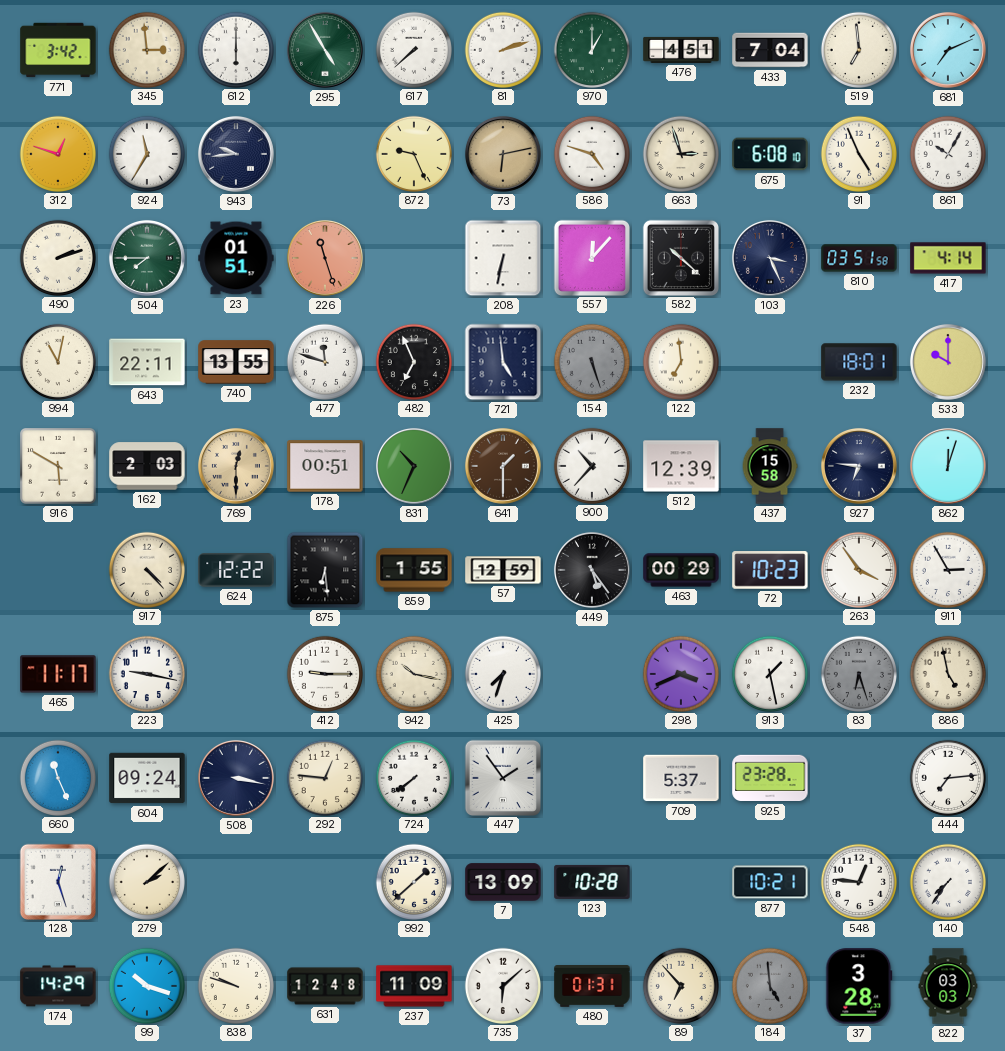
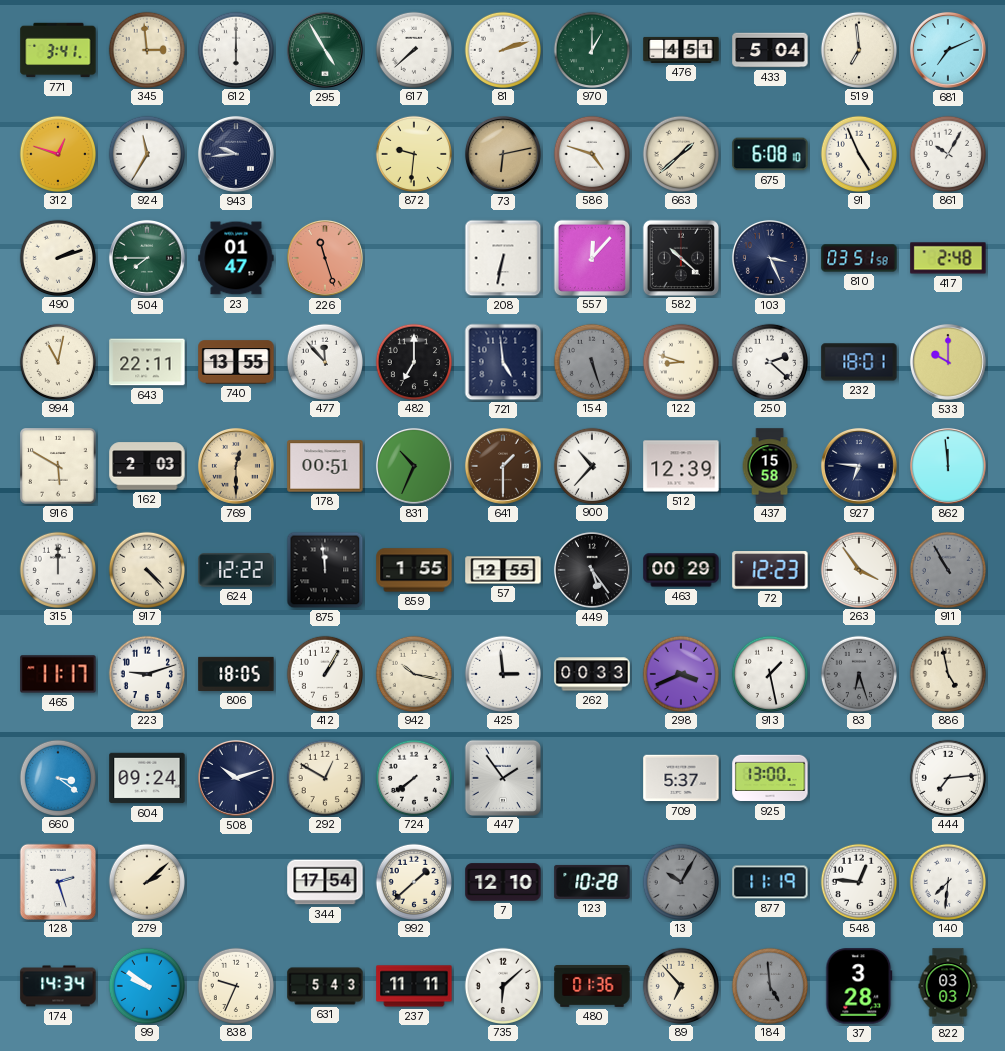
771: 3:42 -> 3:41 (58, 50)
433: 7:04 -> 5:04 (770, 50)
872: 9:26 -> 9:31 (413, 153)
663: 2:57 -> 1:38 (680, 153)
23: 01:51 -> 01:47 (236, 258)
417: 4:14 -> 2:48 (948, 258)
477: 11:48 -> 11:53 (324, 361)
482: 6:56 -> 7:00 (413, 361)
122: 6:59 -> 8:48 (680, 361)
250: none -> 2:22 (769, 361)
862: 12:03 -> 11:59 (948, 466)
315: none -> 12:00 (57, 569)
875: 6:29 -> 11:59 (325, 570)
57: 12:59 -> 12:55 (503, 570)
72: 10:23 -> 12:23 (770, 570)
911: 2:55 -> 10:55 (947, 569)
911 dial: white -> grey (947, 569)
223: 9:17 -> 9:12 (146, 673)
806: none -> 18:05 (236, 674)
412: 9:15 -> 1:05 (324, 673)
425: 7:33 -> 2:59 (502, 673)
262: none -> 00:33 (592, 674)
660: 11:26 -> 3:21 (57, 777)
508: 3:17 -> 10:12 (236, 778)
292: 12:46 -> 12:50 (324, 777)
925: 23:28 -> 13:00 (770, 778)
128: 12:27 -> 2:27 (57, 881)
344: none -> 17:54 (325, 882)
7: 13:09 -> 12:10 (503, 882)
13: none -> 10:05 (680, 881)
877: 10:21 -> 11:19 (770, 882)
140: 7:36 -> 7:31 (947, 881)
174: 14:29 -> 14:34 (58, 986)
99: 10:18 -> 9:51 (146, 985)
838: 9:48 -> 9:34 (235, 985)
631: 12:48 -> 5:43 (325, 986)
237: 11:09 -> 11:11 (414, 986)
480: 01:31 -> 01:36 (592, 987)
